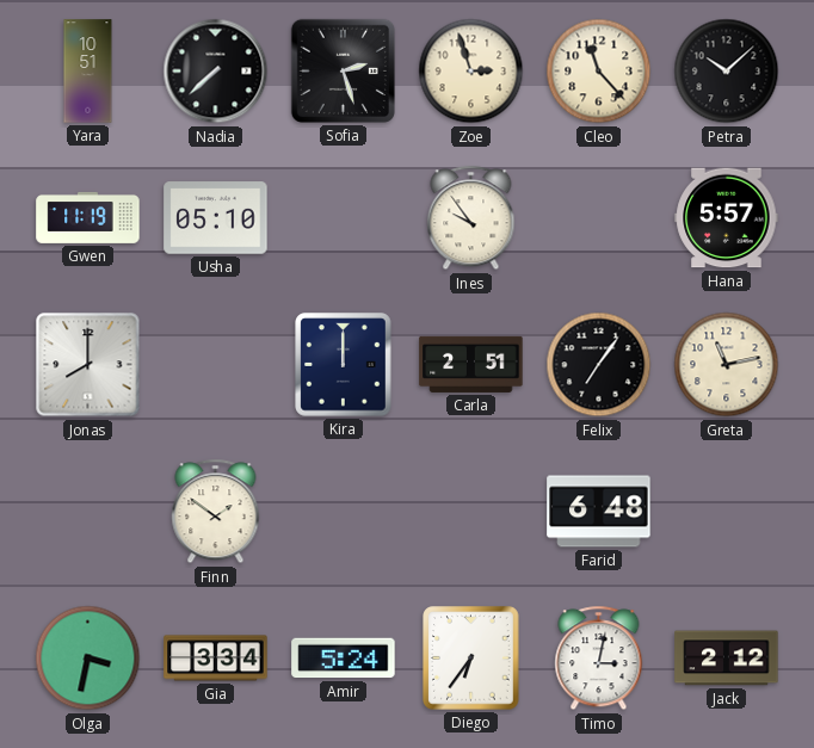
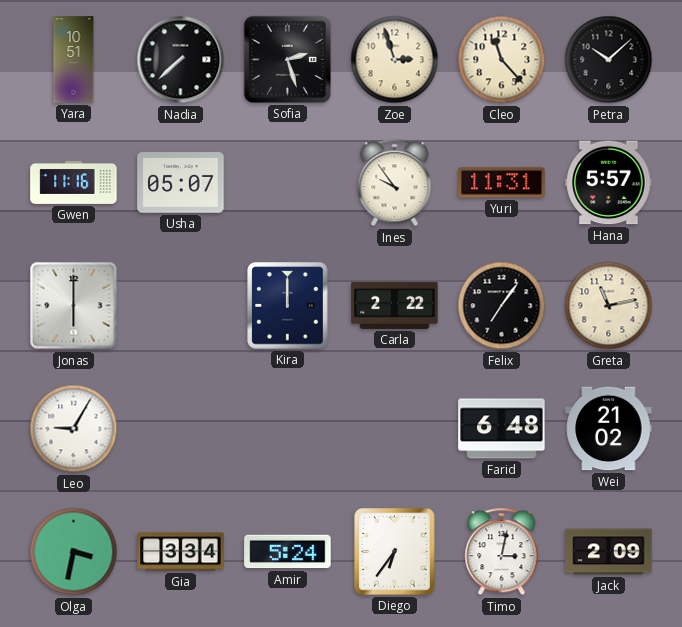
Gwen: 11:19 -> 11:16 (74, 182)
Usha: 05:10 -> 05:07 (181, 183)
Yuri: none -> 11:31 (502, 183)
Jonas: 8:00 -> 6:00 (74, 306)
Carla: 2:51 -> 2:22 (395, 305)
Leo: none -> 9:05 (74, 429)
Finn: 1:51 -> none (216, 512)
Wei: none -> 21:02 (609, 429)
Jack: 2:12 -> 2:09 (609, 552)
